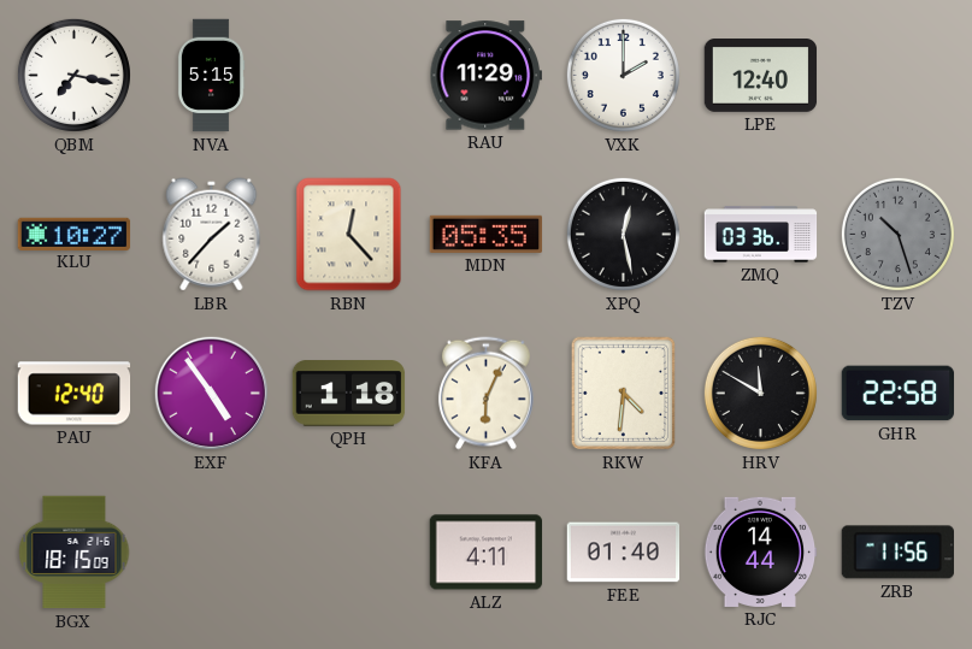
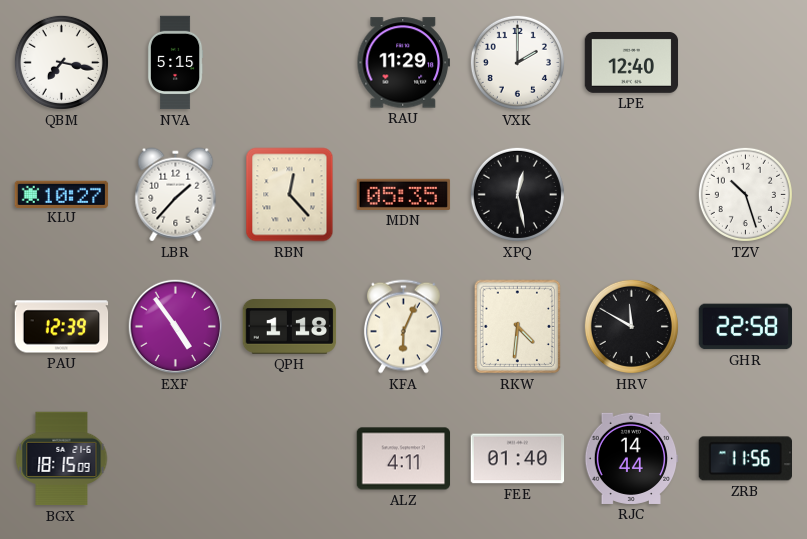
ZMQ: 03:36 -> none (761, 235)
TZV dial: grey -> white (745, 194)
PAU: 12:40 -> 12:39 (62, 327)
